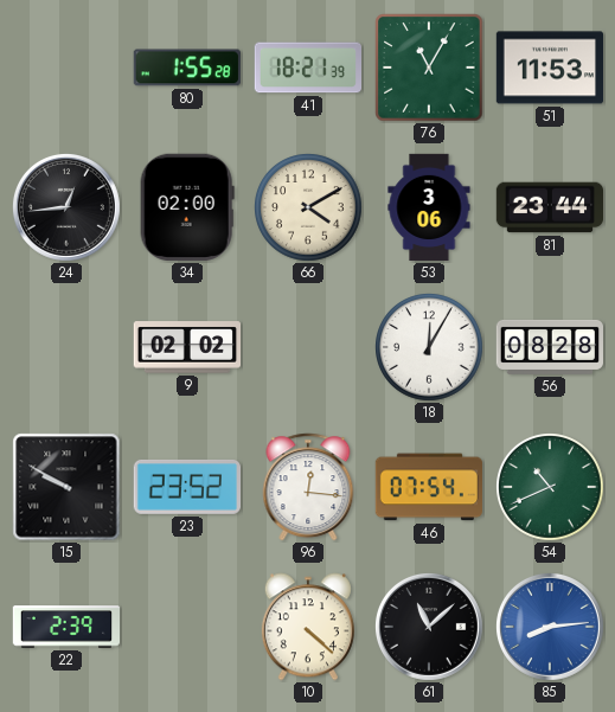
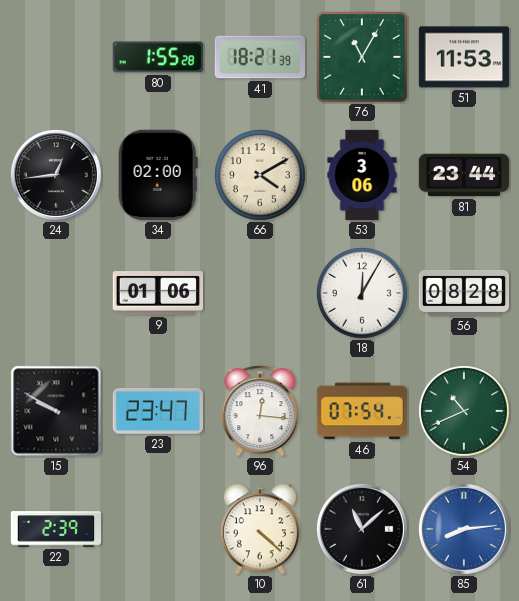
9: 02:02 -> 01:06 (157, 293)
23: 23:52 -> 23:47 (157, 411)
